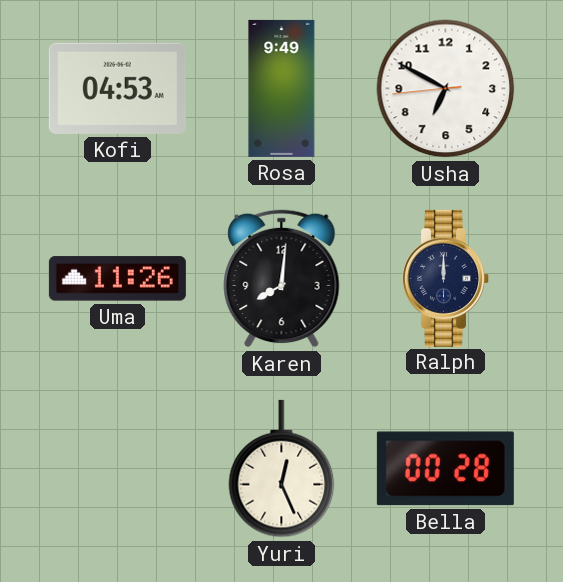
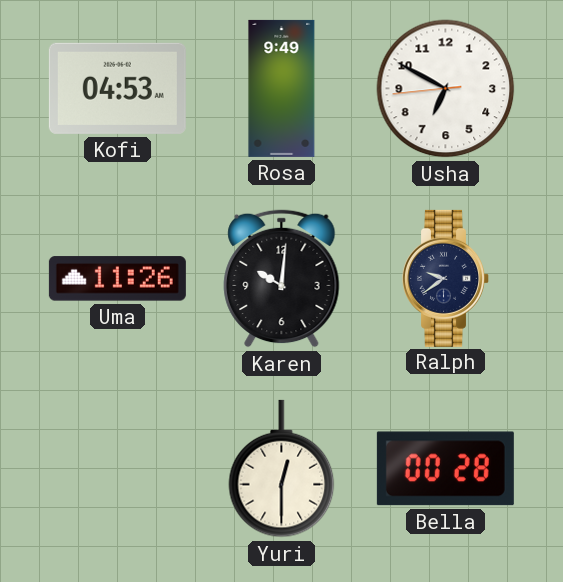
Karen: 8:01 -> 10:01 (282, 279)
Ralph: 12:00 -> 9:39 (446, 278)
Yuri: 12:26 -> 12:30 (282, 469)
